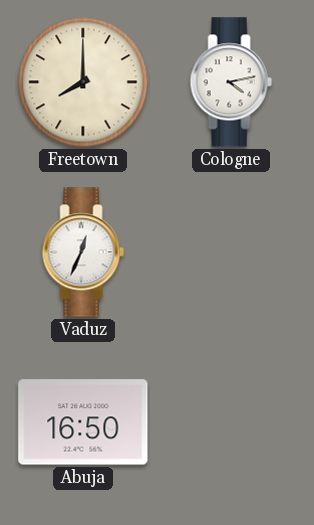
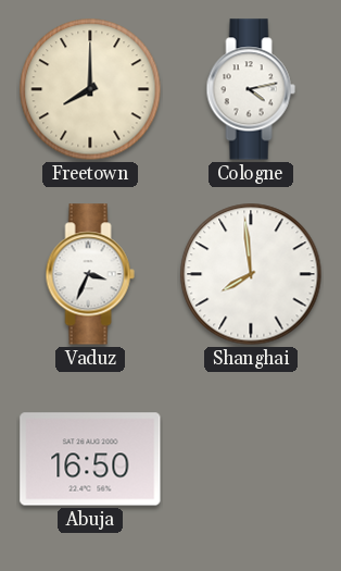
Vaduz: 12:34 -> 3:34 (90, 274)
Shanghai: none -> 7:59 (251, 274)
